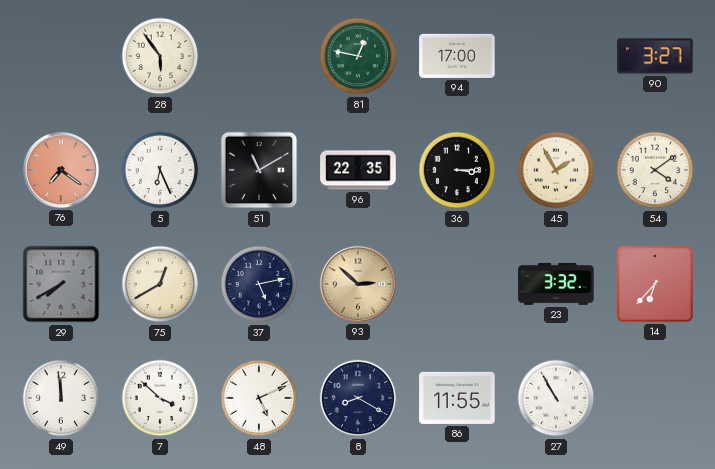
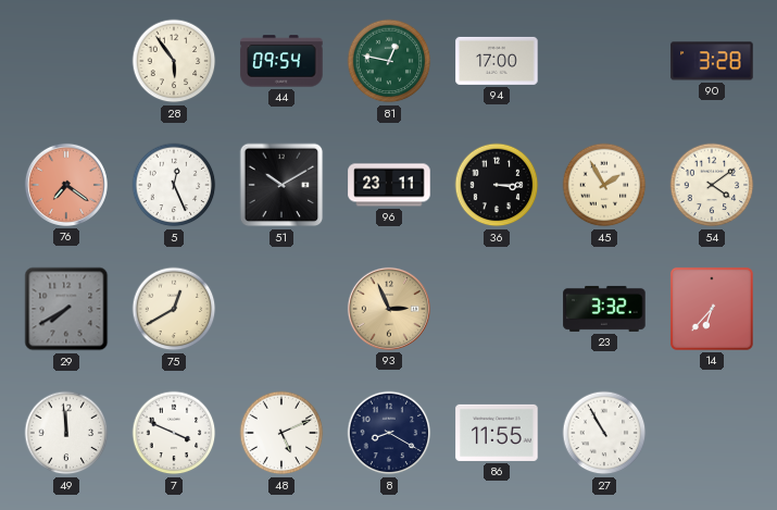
44: none -> 09:54 (281, 61)
90: 3:27 -> 3:28 (712, 61)
5: 6:26 -> 12:26 (174, 185)
51: 11:10 -> 10:10 (281, 185)
96: 22:35 -> 23:11 (389, 185)
37: 5:13 -> none (259, 284)
93: 2:52 -> 2:56 (389, 309)
7: 3:52 -> 3:49 (174, 433)
